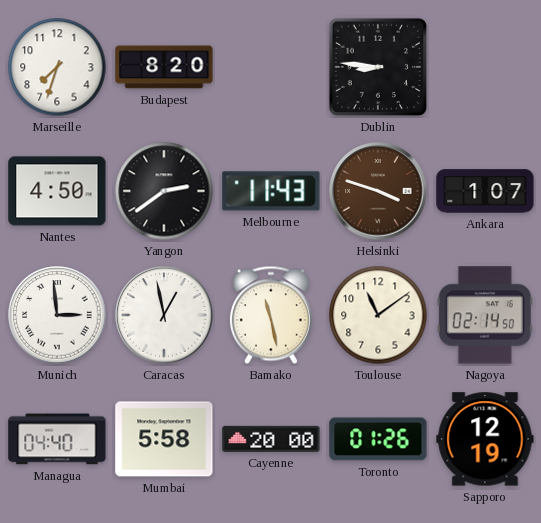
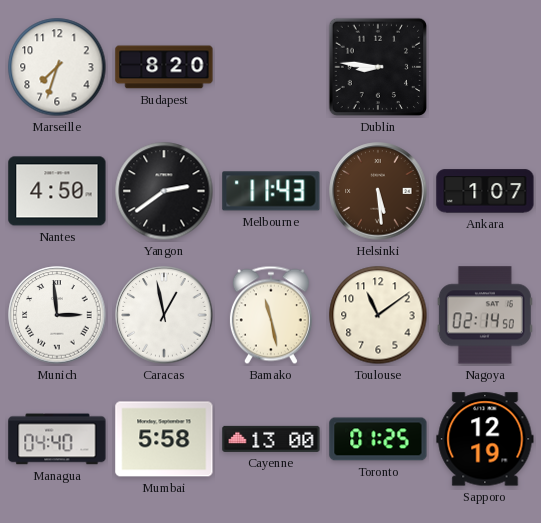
Helsinki: 3:48 -> 5:29 (378, 191)
Cayenne: 20:00 -> 13:00 (271, 439)
Toronto: 01:26 -> 01:25 (378, 439)
